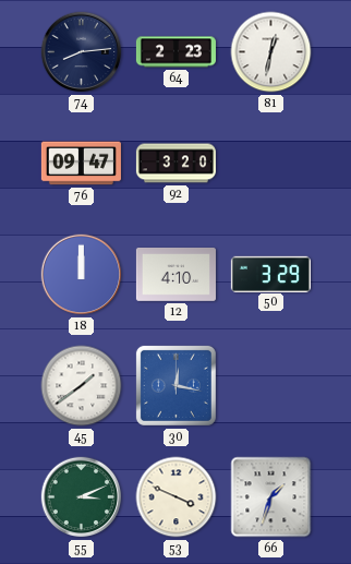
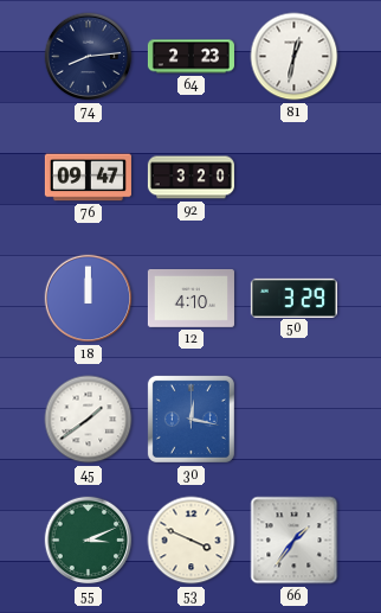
66: 1:33 -> 1:36 (295, 541)
